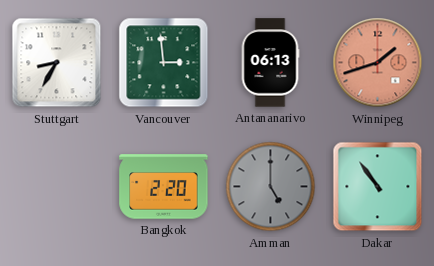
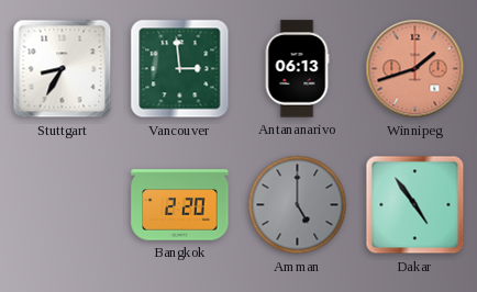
Dakar: 10:54 -> 4:54 (415, 205)
